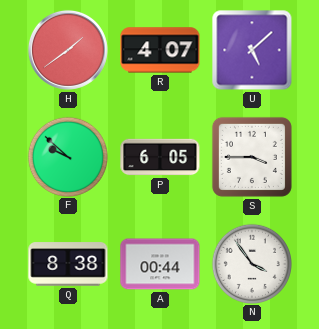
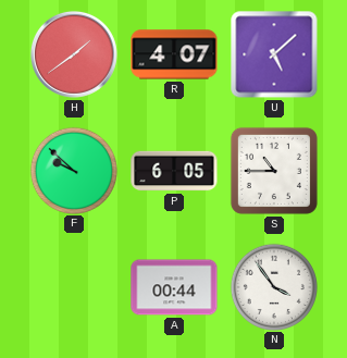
S: 3:45 -> 10:45 (274, 171)
Q: 8:38 -> none (68, 264)
